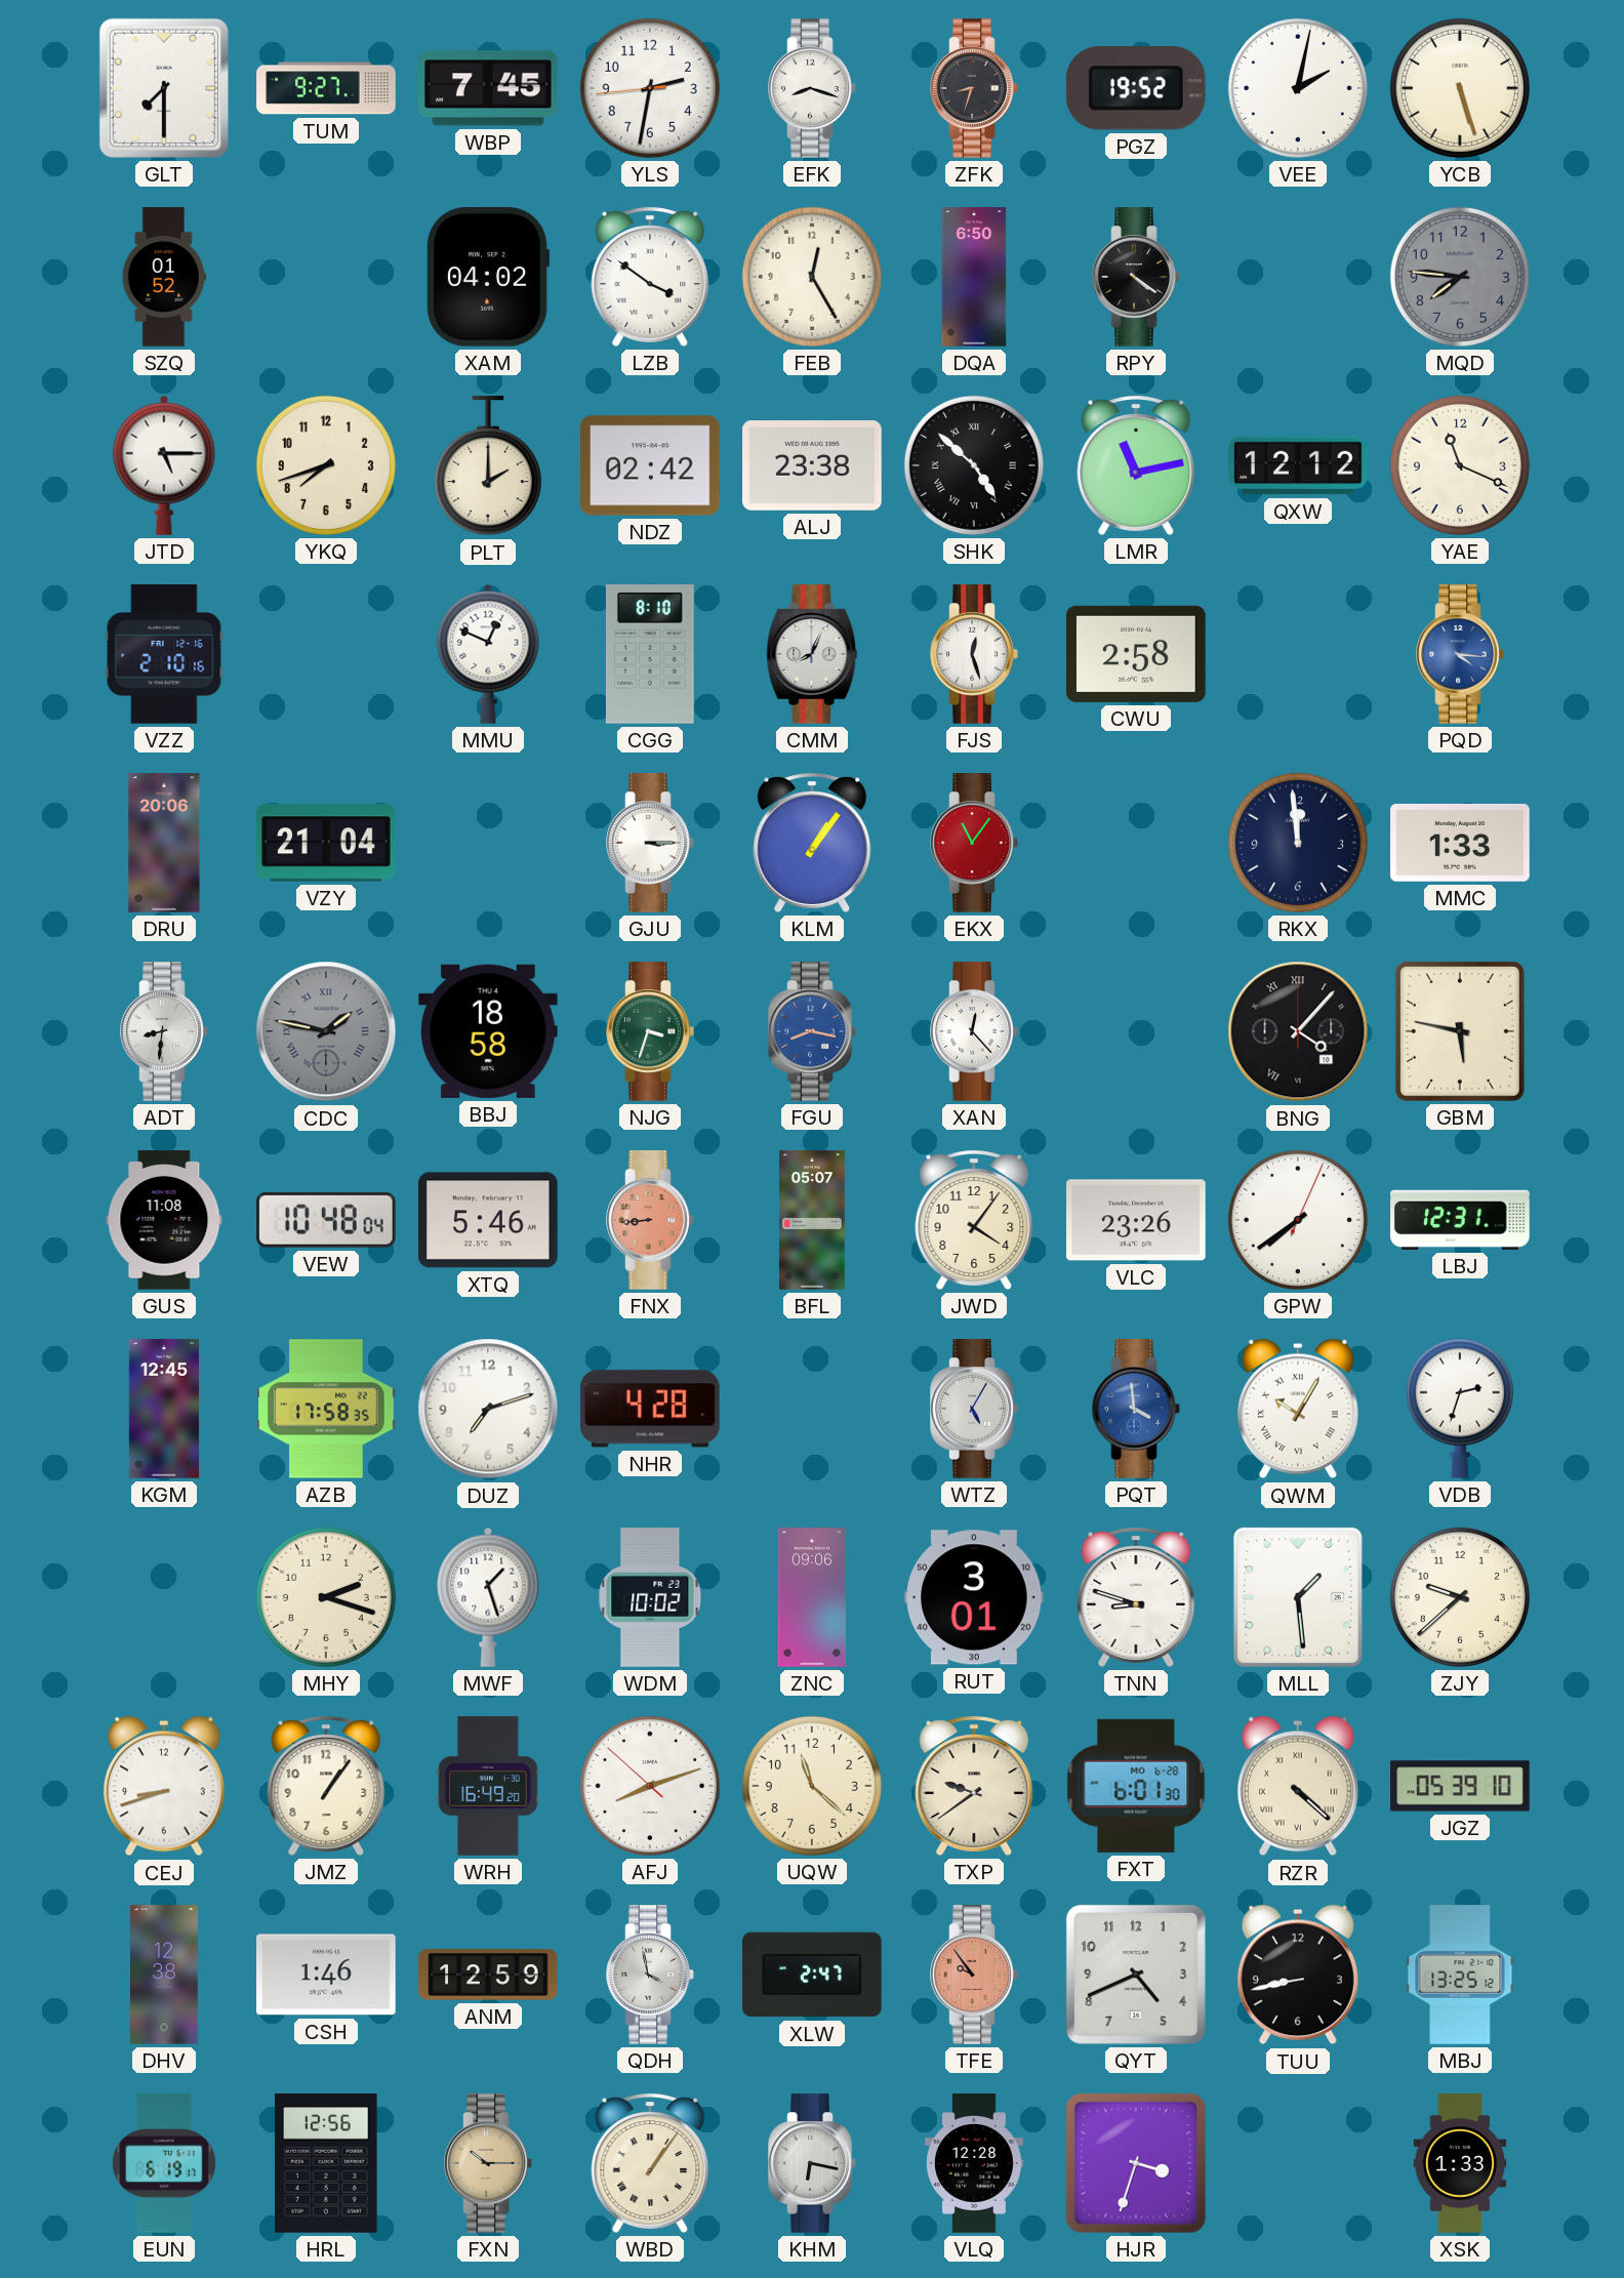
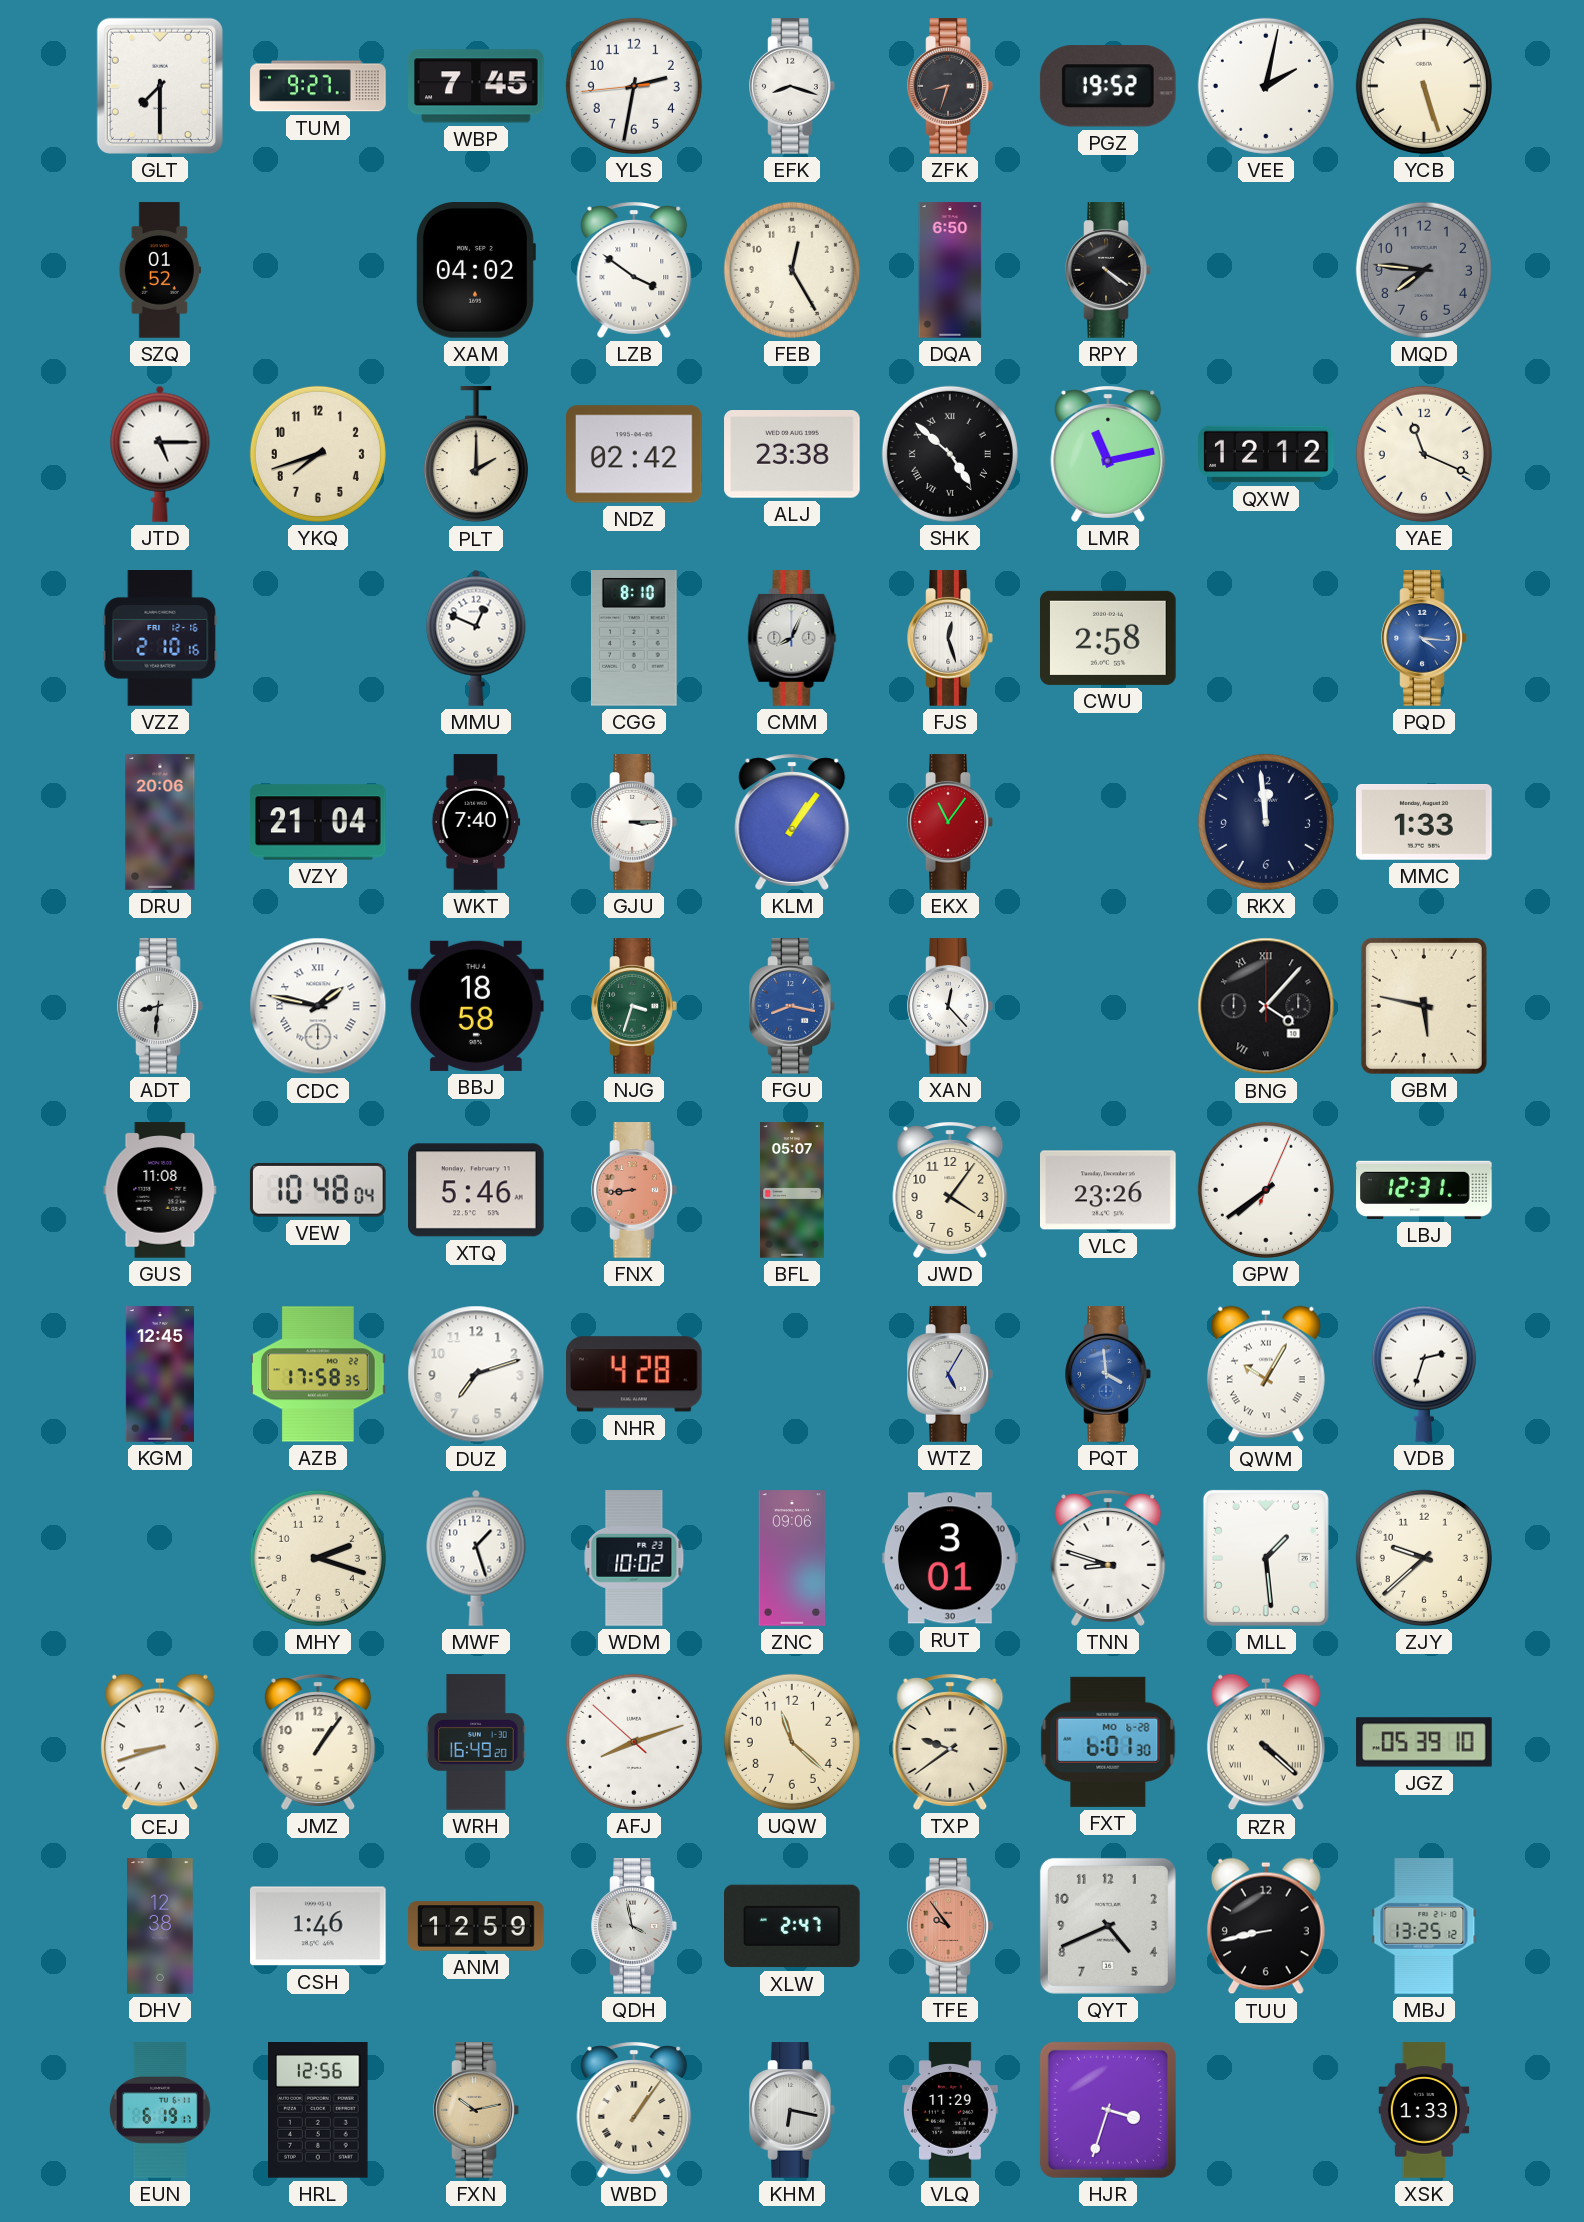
WKT: none -> 7:40 (476, 822)
CDC dial: grey -> white (318, 1006)
FXN: 10:15 -> 10:13 (476, 2110)
VLQ: 12:28 -> 11:29 (951, 2110)
